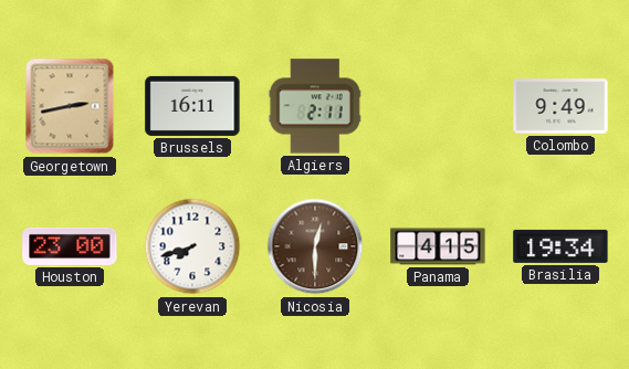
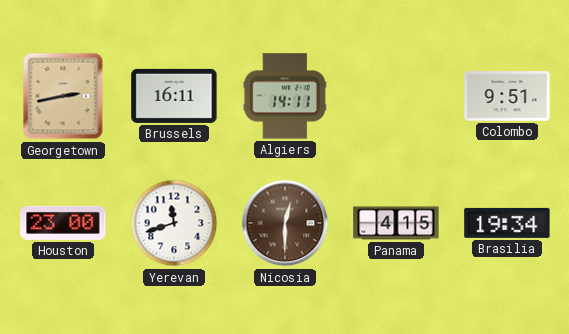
Algiers: 2:11 -> 14:11 (285, 96)
Colombo: 9:49 -> 9:51 (507, 96)
Yerevan: 7:42 -> 11:42 (174, 223)
